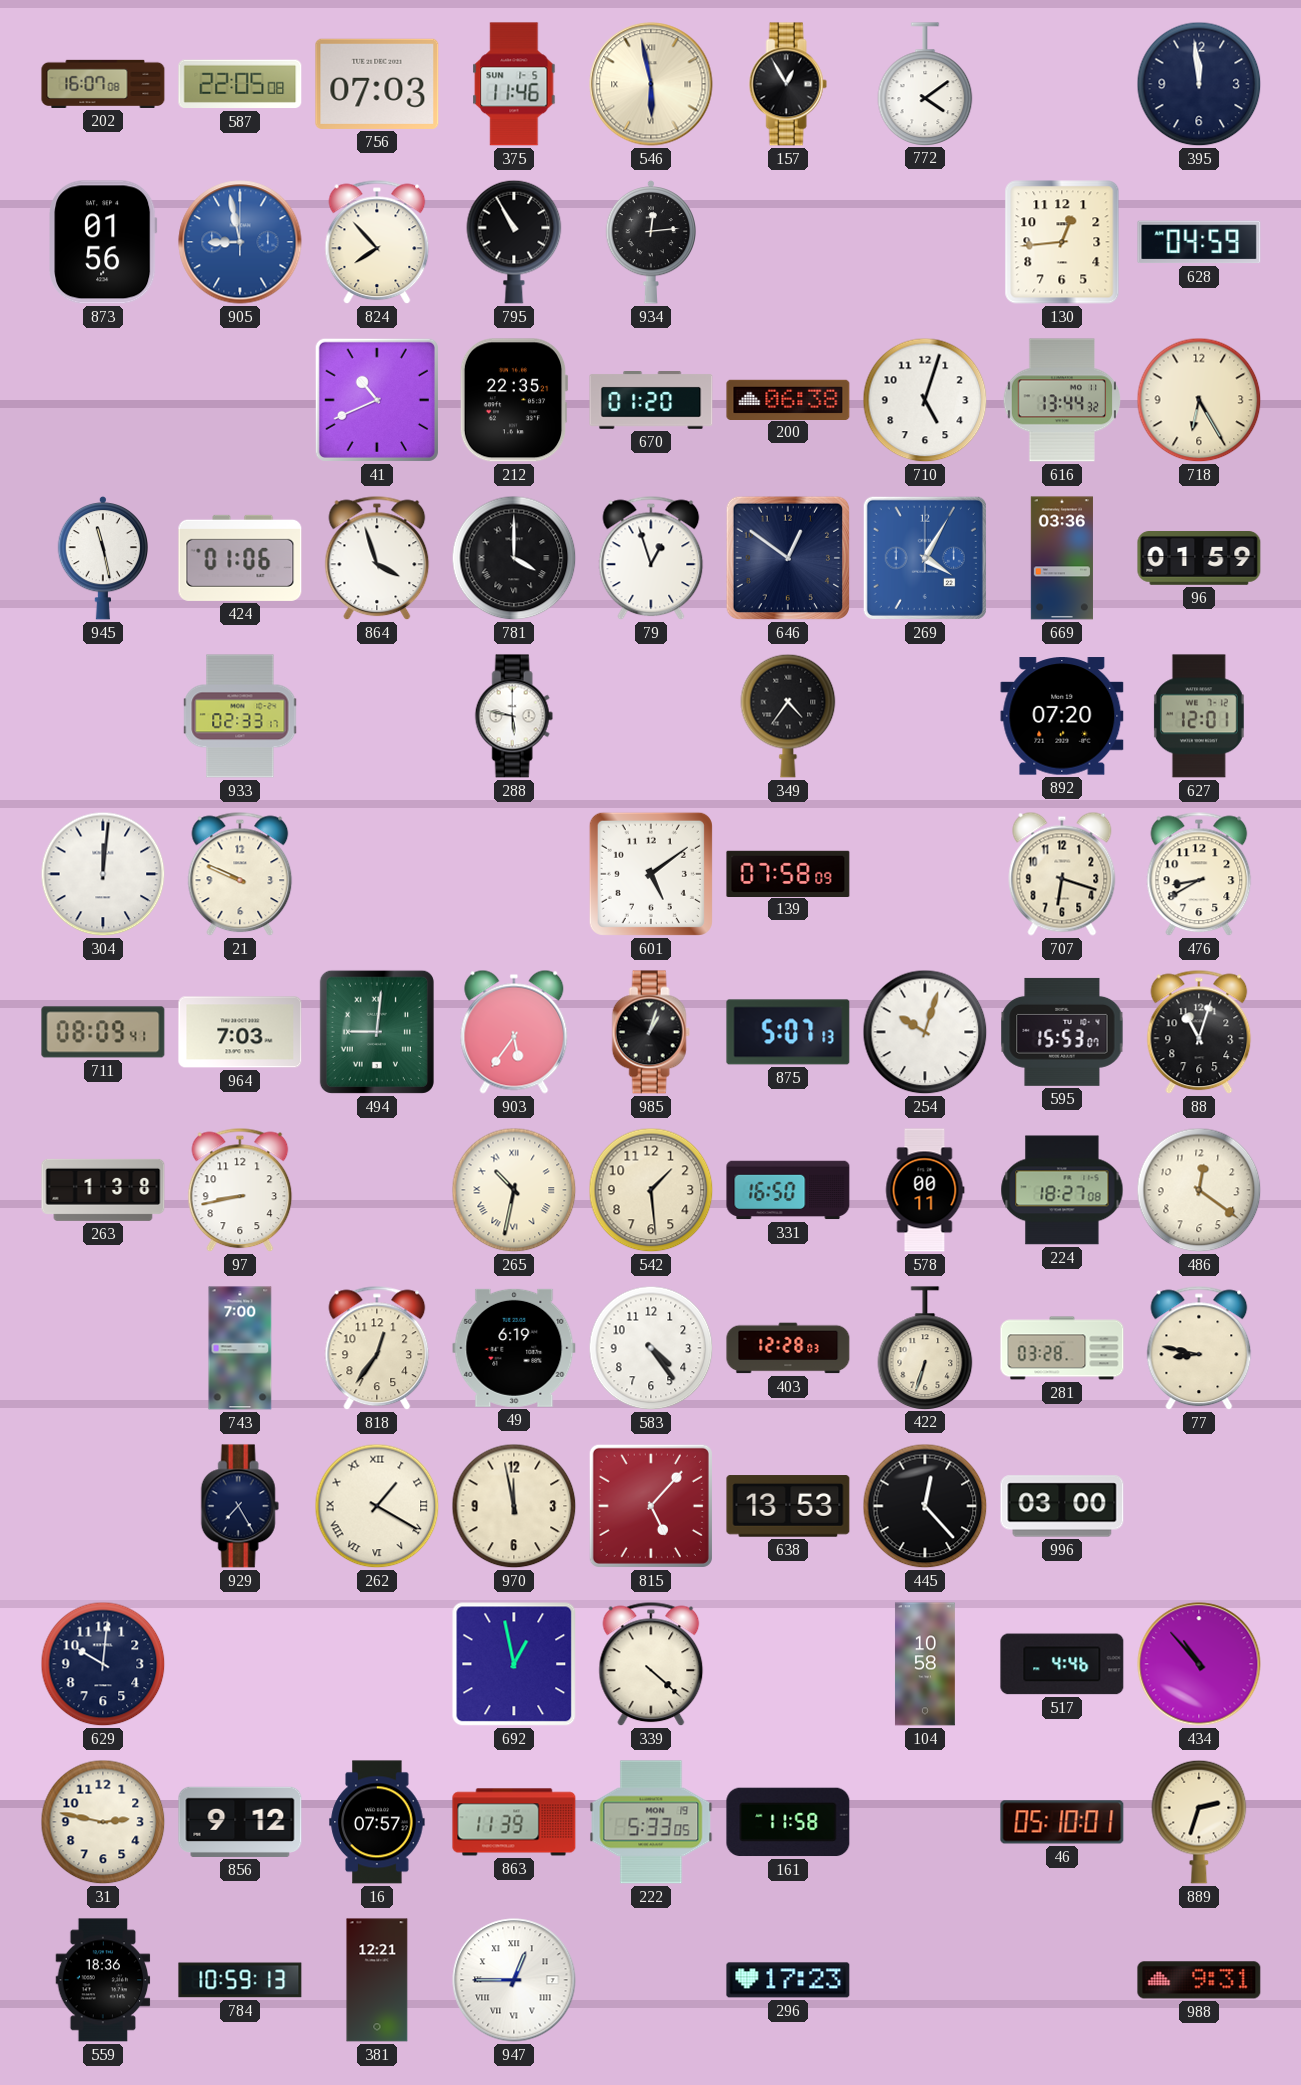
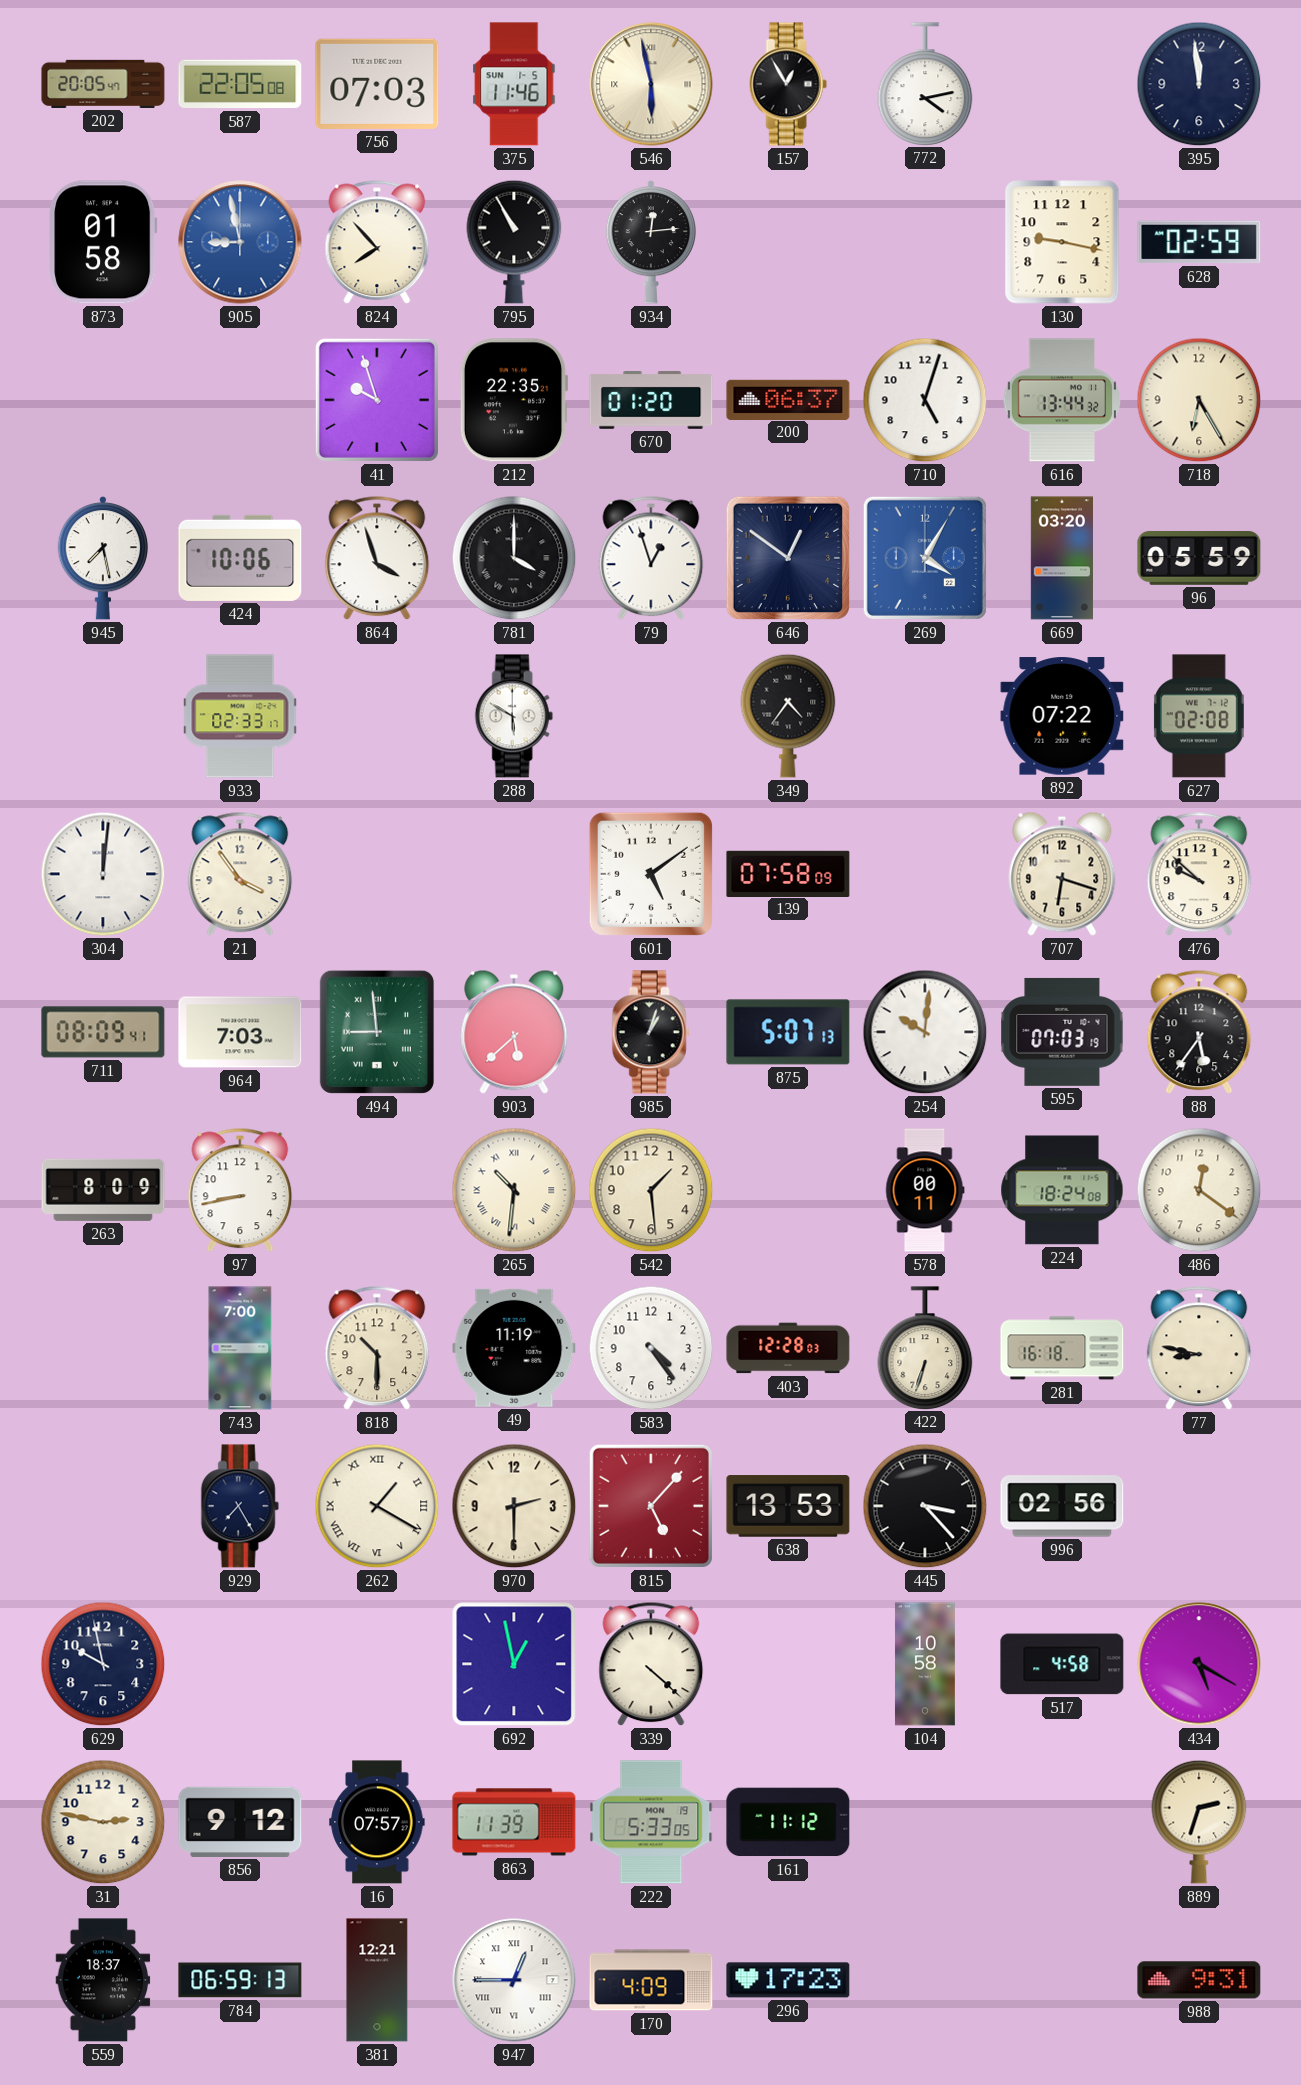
202: 16:07 -> 20:05 (103, 84)
772: 4:09 -> 4:13 (925, 84)
873: 01:56 -> 01:58 (103, 242)
130: 12:44 -> 9:17 (1062, 242)
628: 04:59 -> 02:59 (1199, 242)
41: 10:41 -> 9:57 (377, 400)
200: 06:38 -> 06:37 (788, 399)
945: 11:28 -> 7:28 (103, 558)
424: 01:06 -> 10:06 (240, 558)
669: 03:36 -> 03:20 (1061, 558)
96: 01:59 -> 05:59 (1199, 559)
288: 5:47 -> 5:50 (514, 716)
892: 07:20 -> 07:22 (1062, 716)
627: 12:01 -> 02:08 (1199, 716)
21: 9:49 -> 3:54 (240, 874)
476: 8:40 -> 9:52 (1199, 874)
494: 9:01 -> 8:59 (377, 1032)
903: 5:36 -> 5:38 (514, 1032)
254: 10:03 -> 10:01 (925, 1032)
595: 15:53 -> 07:03 (1062, 1032)
88: 11:03 -> 5:36 (1199, 1032)
263: 1:38 -> 8:09 (103, 1190)
265: 10:32 -> 10:31 (514, 1190)
331: 16:50 -> none (788, 1190)
224: 18:27 -> 18:24 (1062, 1190)
818: 12:36 -> 10:30 (377, 1348)
49: 6:19 -> 11:19 (514, 1348)
281: 03:28 -> 16:18 (1062, 1348)
970: 11:58 -> 2:30 (514, 1506)
445: 12:23 -> 3:23 (925, 1506)
996: 03:00 -> 02:56 (1062, 1506)
629: 10:01 -> 9:58 (103, 1664)
517: 4:46 -> 4:58 (1062, 1664)
434: 10:53 -> 5:20 (1199, 1664)
161: 11:58 -> 11:12 (788, 1822)
46: 05:10 -> none (1062, 1822)
559: 18:36 -> 18:37 (103, 1980)
784: 10:59 -> 06:59 (240, 1980)
170: none -> 4:09 (651, 1980)
